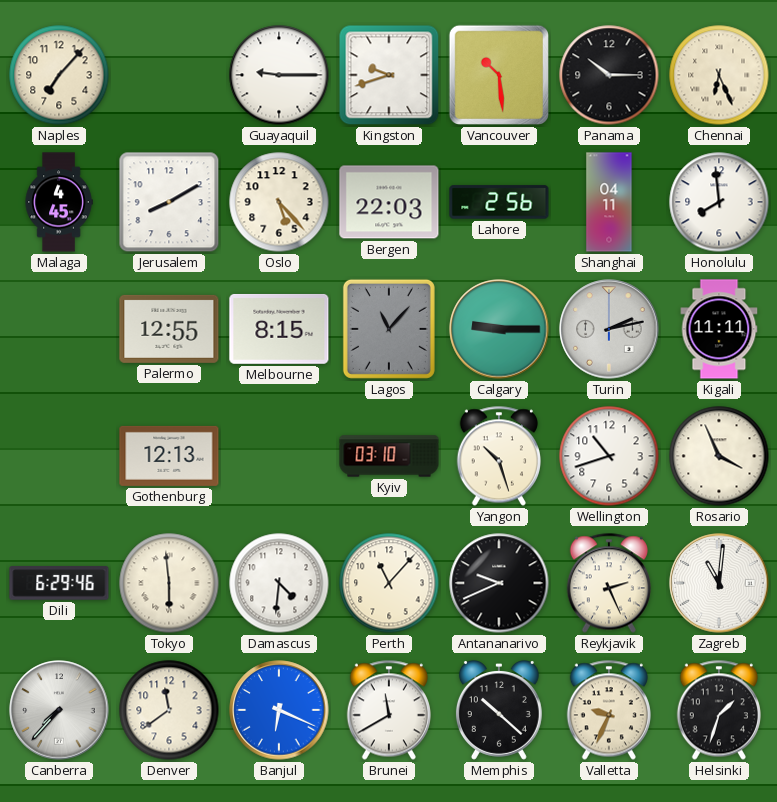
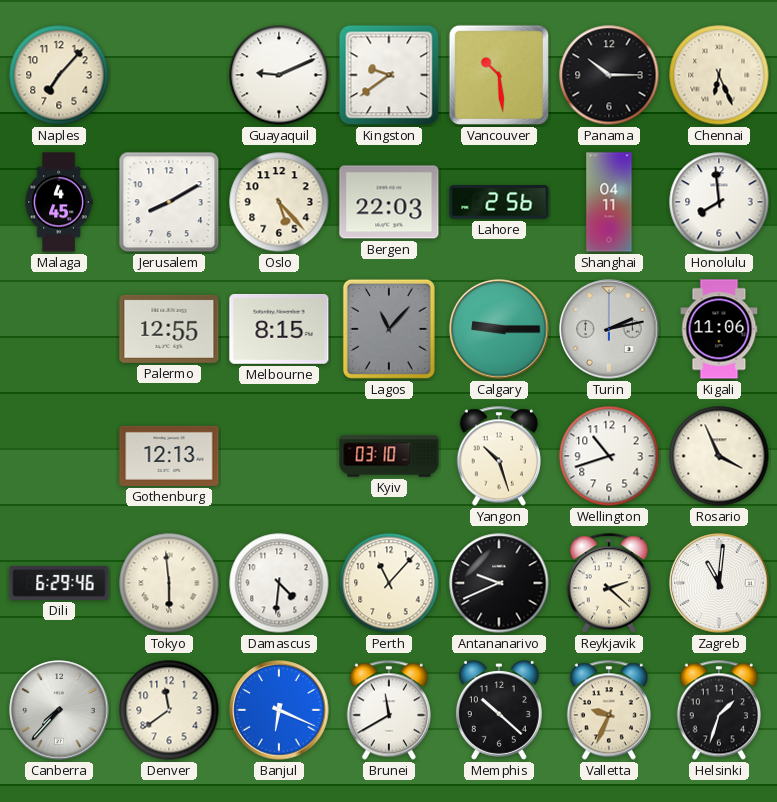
Guayaquil: 9:15 -> 9:11 (279, 75)
Kingston: 9:42 -> 9:39 (389, 75)
Kigali: 11:11 -> 11:06 (719, 329)
Reykjavik: 2:26 -> 2:22 (609, 583)
